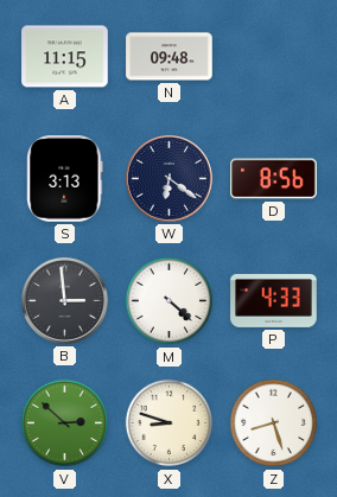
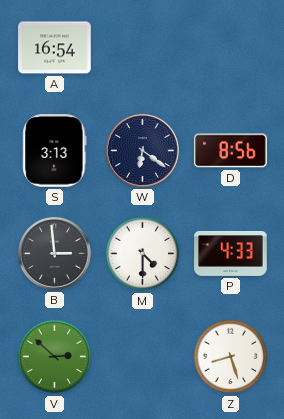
A: 11:15 -> 16:54 (55, 48)
N: 09:48 -> none (170, 57)
M: 4:22 -> 4:30 (143, 254)
X: 8:48 -> none (170, 423)
